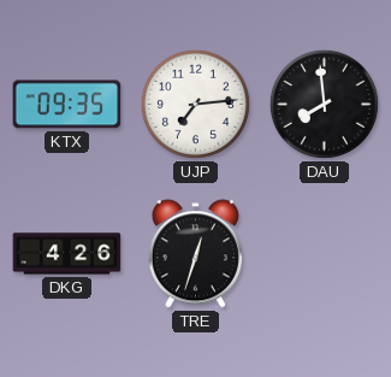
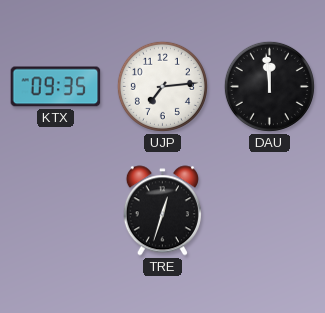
DAU: 7:59 -> 11:59 (269, 86)
DKG: 4:26 -> none (67, 254)
